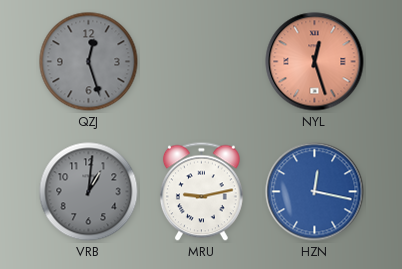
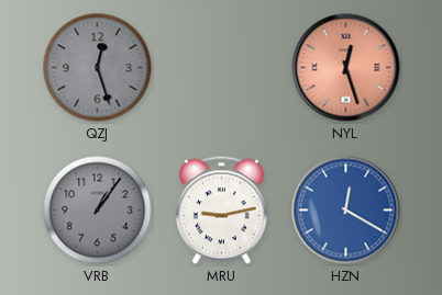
VRB: 1:01 -> 1:06 (98, 211)
HZN: 12:17 -> 12:20 (346, 211)
